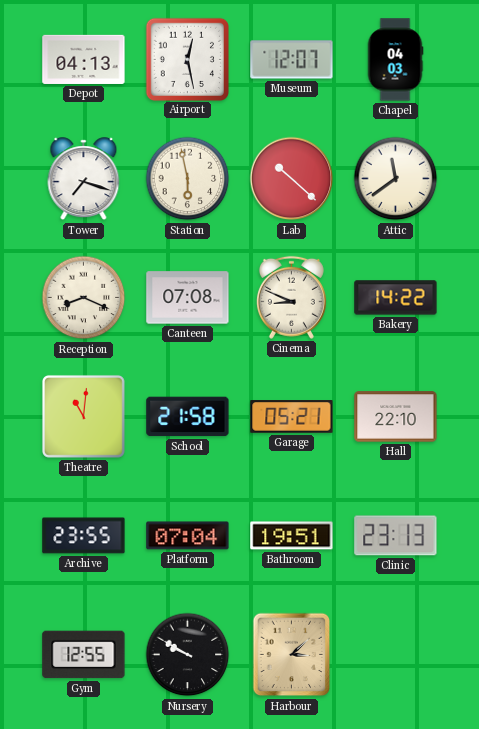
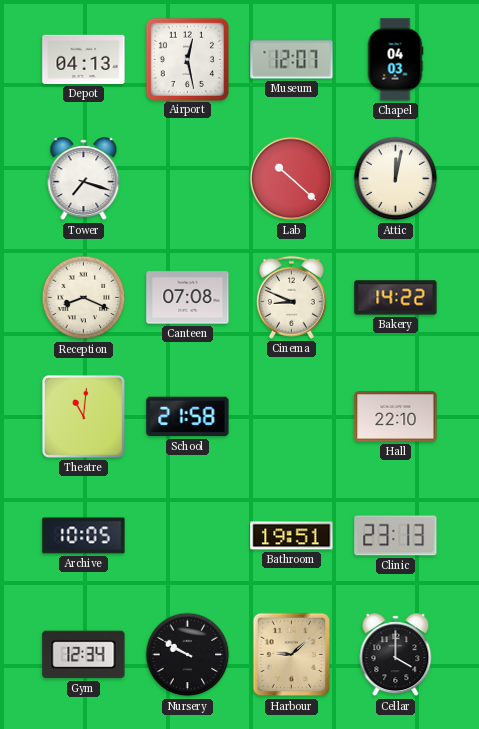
Station: 5:58 -> none (188, 179)
Attic: 11:39 -> 12:02 (396, 179)
Garage: 05:21 -> none (292, 417)
Archive: 23:55 -> 10:05 (84, 536)
Platform: 07:04 -> none (188, 536)
Gym: 12:55 -> 12:34 (84, 655)
Harbour: 3:08 -> 9:08 (292, 655)
Cellar: none -> 4:00 (396, 655)
